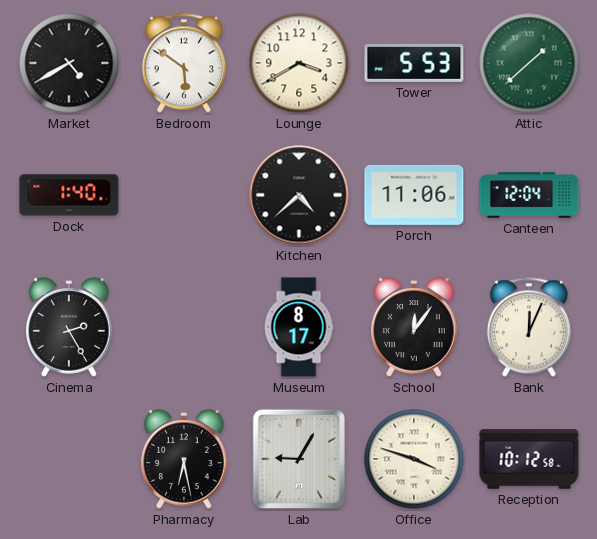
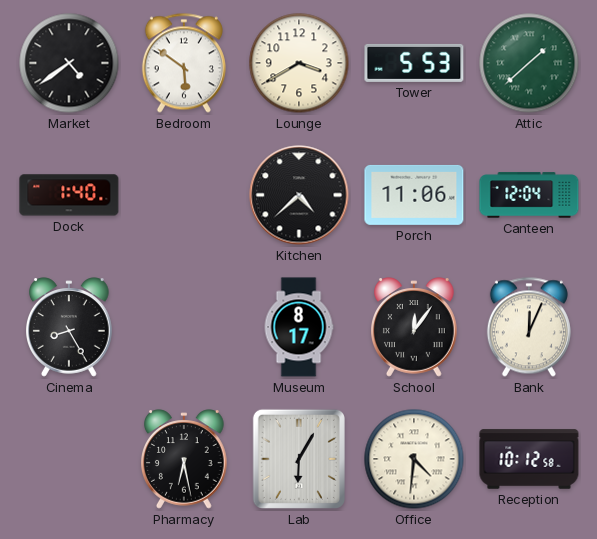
Market: 4:40 -> 4:39 (69, 63)
Cinema: 2:25 -> 8:25 (70, 327)
Lab: 9:05 -> 6:05 (299, 459)
Office: 3:48 -> 4:31 (414, 459)
